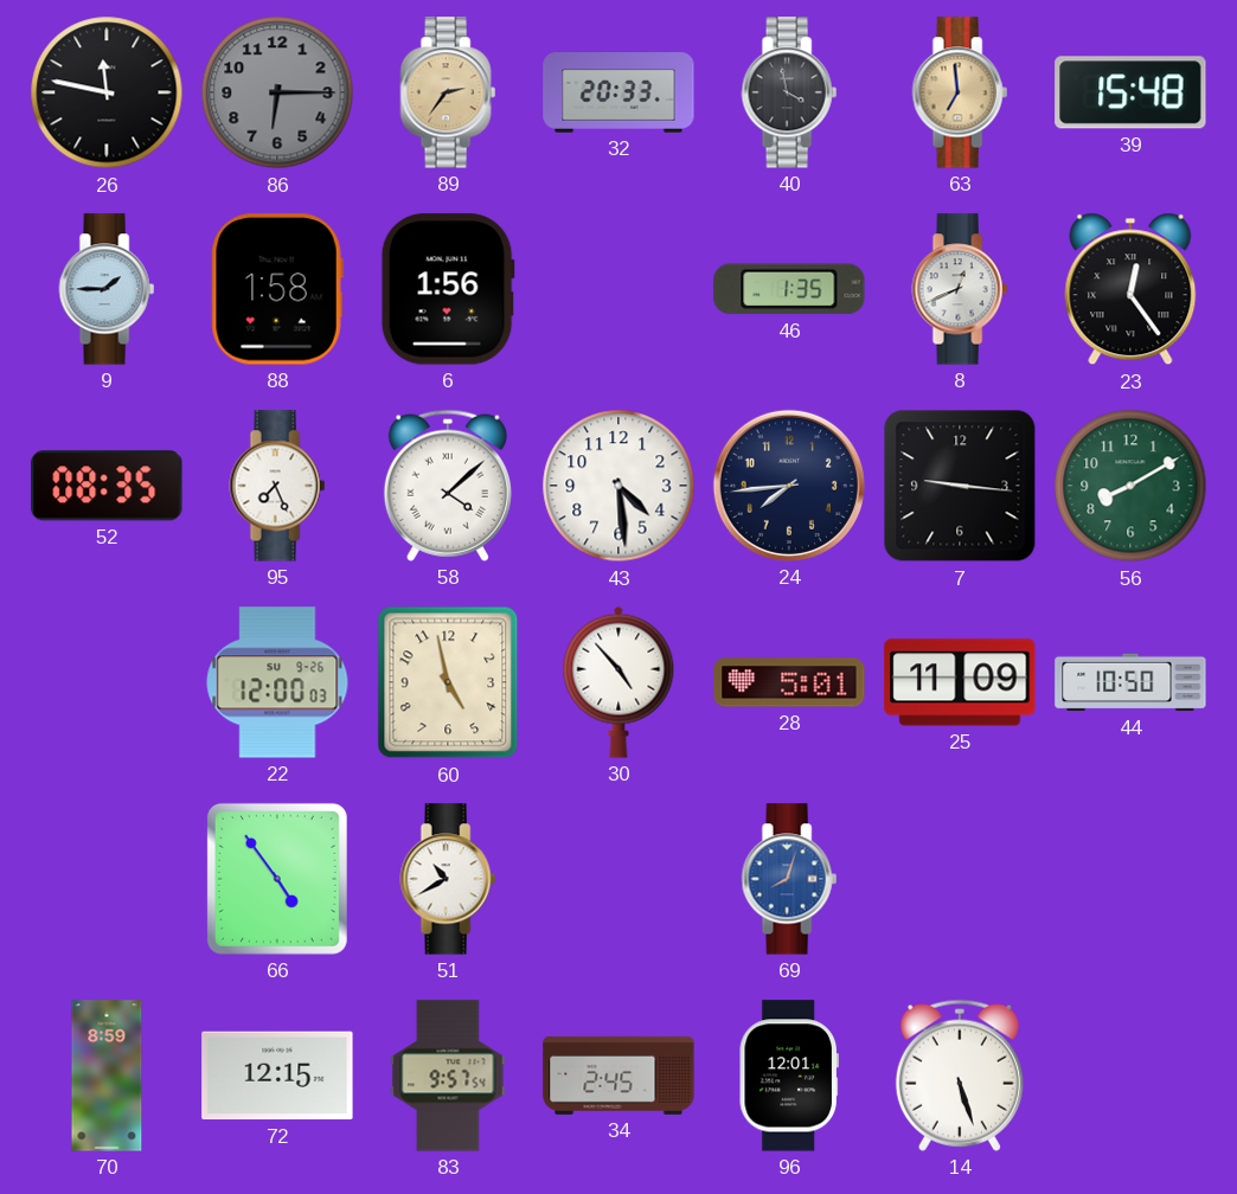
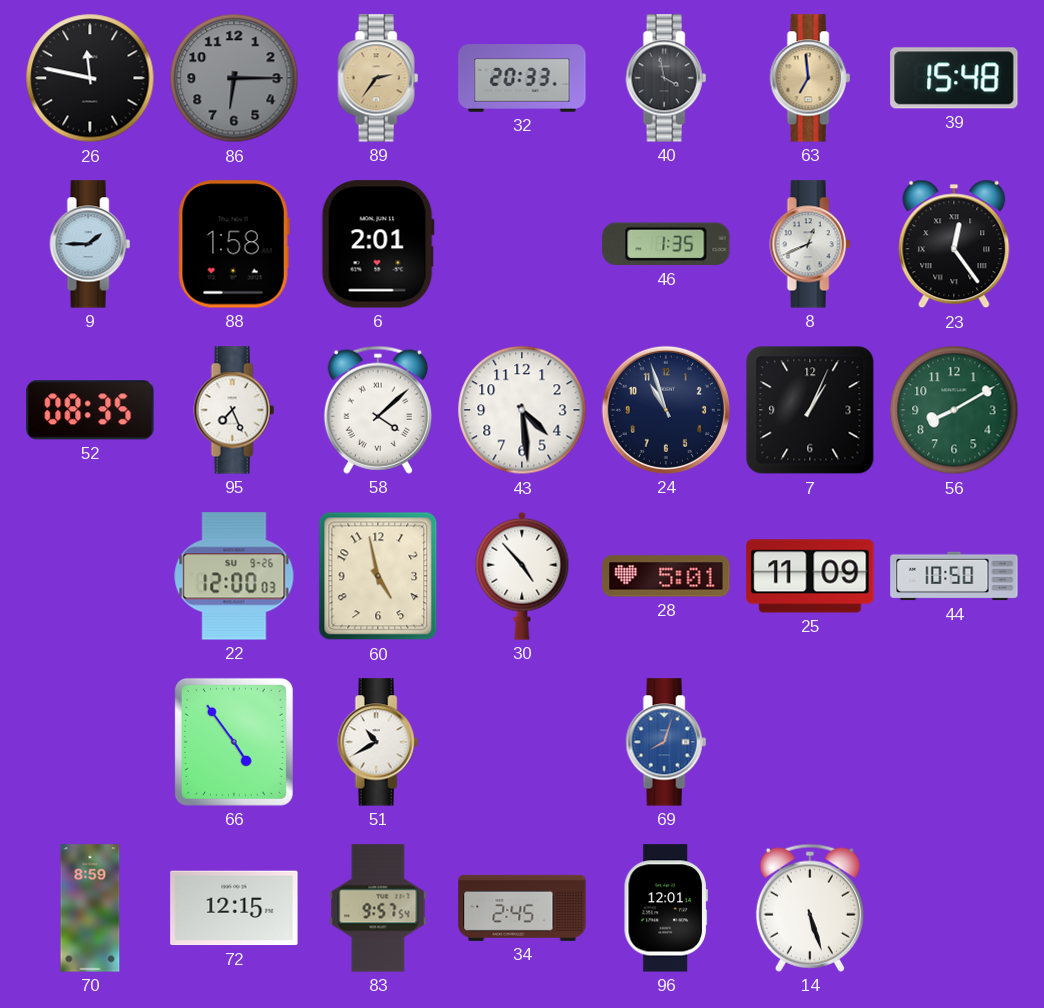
6: 1:56 -> 2:01 (378, 244)
24: 7:44 -> 10:57 (666, 410)
7: 9:16 -> 1:04 (810, 410)
